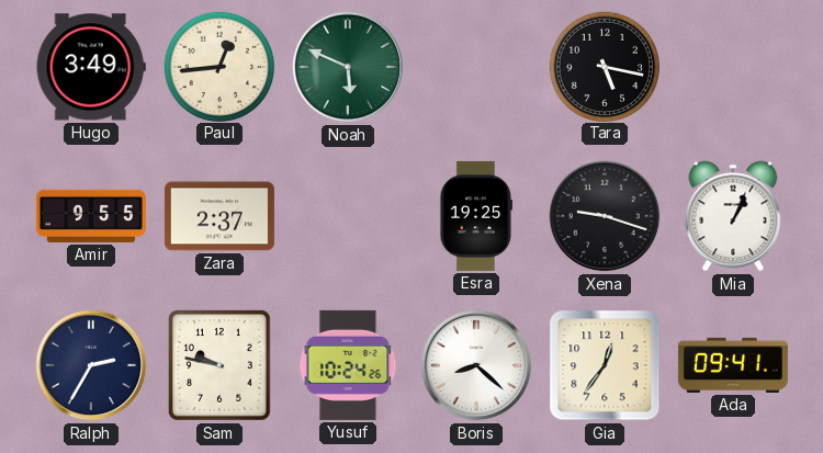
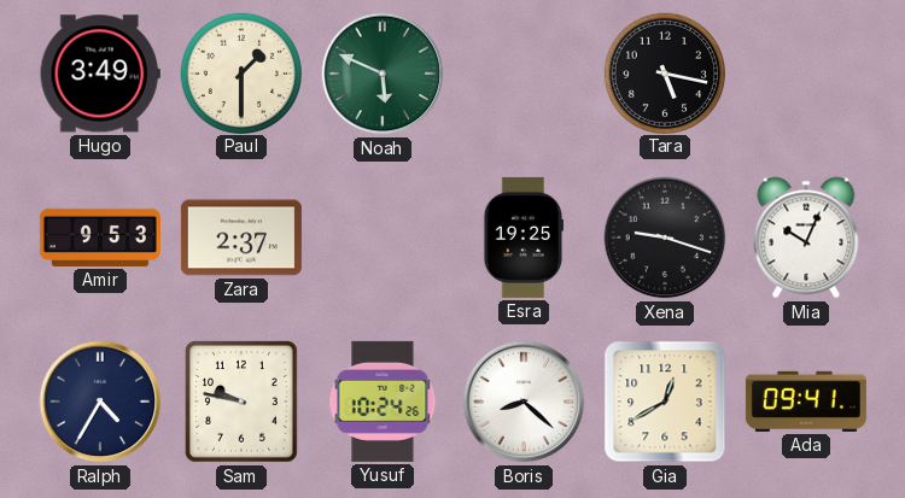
Paul: 12:44 -> 1:30 (240, 72)
Amir: 9:55 -> 9:53 (100, 238)
Mia: 1:04 -> 10:04 (806, 238)
Ralph: 2:35 -> 4:35 (100, 402)
Gia: 12:36 -> 12:40 (665, 402)
